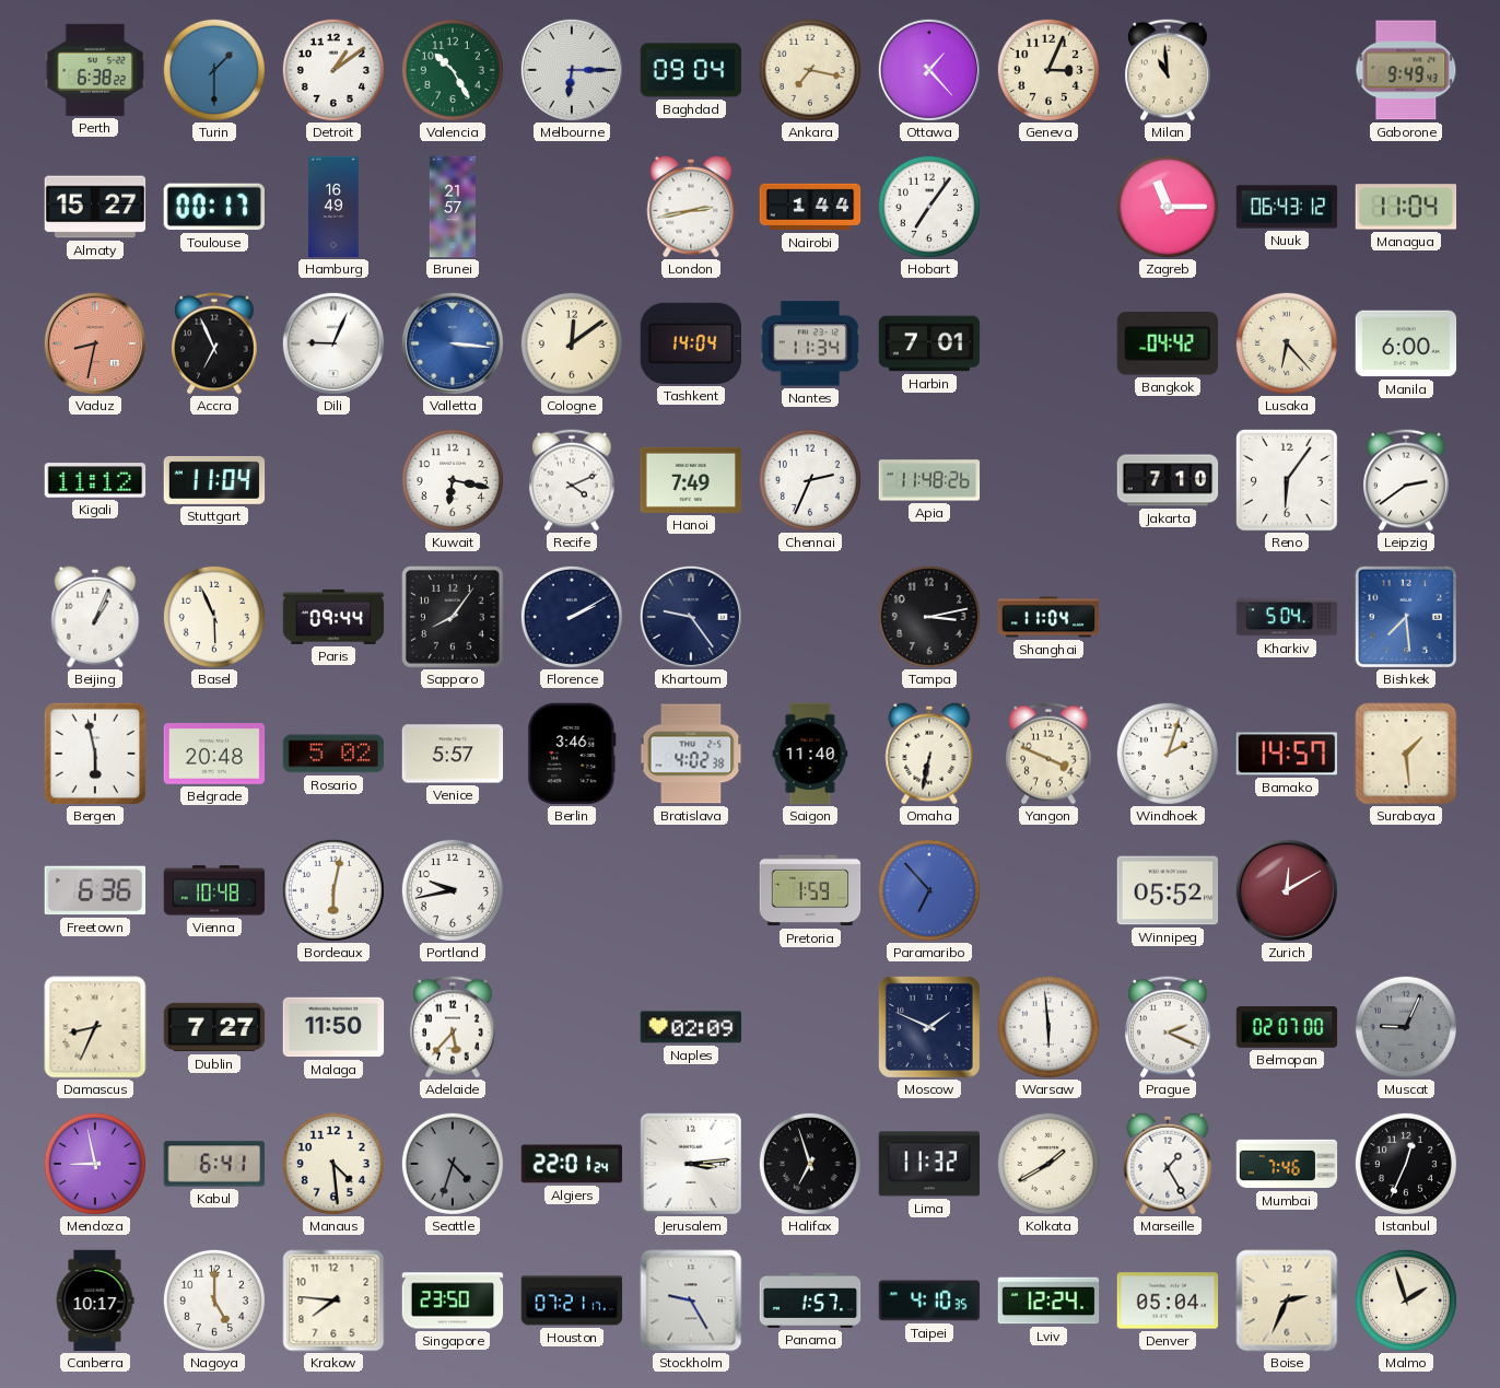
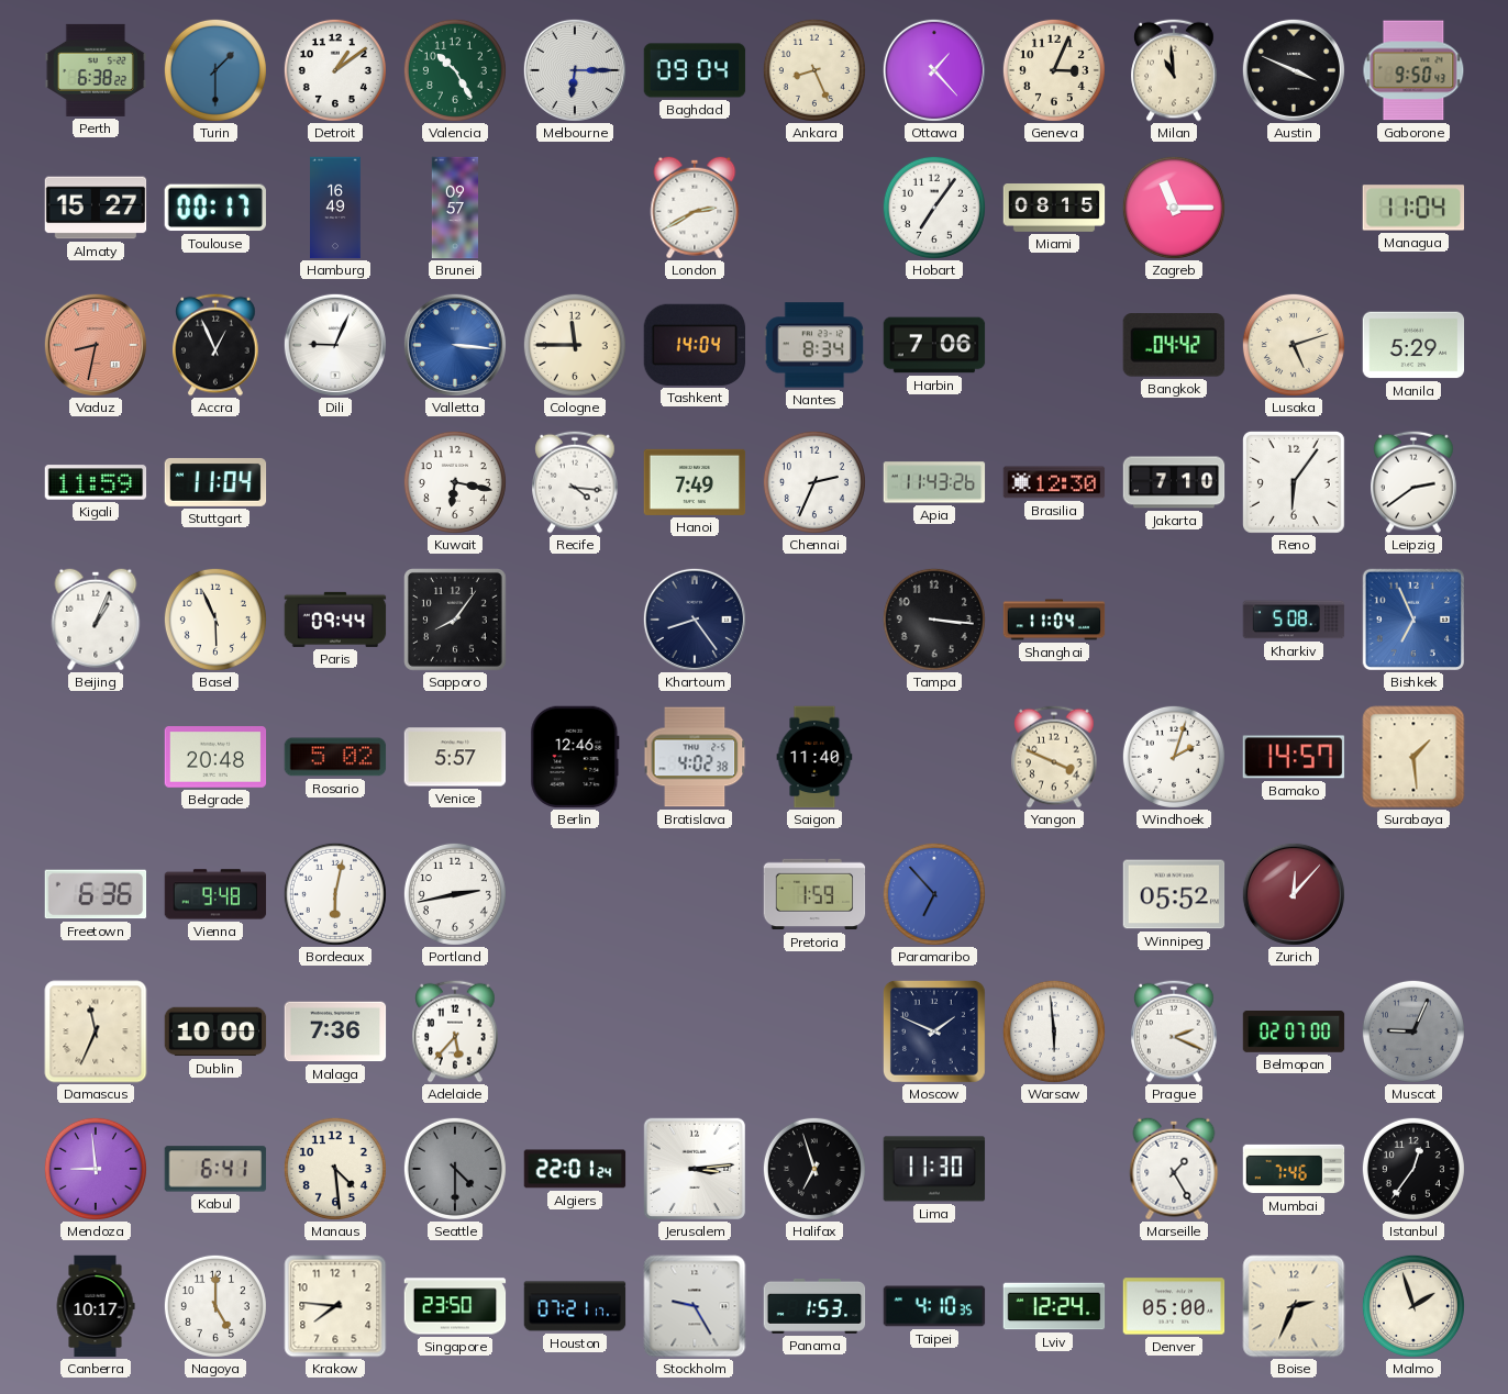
Ankara: 7:17 -> 8:26 (814, 70)
Austin: none -> 3:49 (1294, 70)
Gaborone: 9:49 -> 9:50 (1413, 70)
Brunei: 21:57 -> 09:57 (454, 208)
London: 2:43 -> 2:40 (695, 208)
Nairobi: 1:44 -> none (810, 207)
Miami: none -> 08:15 (1054, 208)
Nuuk: 06:43 -> none (1287, 207)
Accra: 6:56 -> 12:56 (215, 345)
Cologne: 12:09 -> 11:45 (575, 345)
Nantes: 11:34 -> 8:34 (814, 345)
Harbin: 7:01 -> 7:06 (934, 345)
Lusaka: 6:23 -> 5:12 (1294, 345)
Manila: 6:00 -> 5:29 (1413, 345)
Kigali: 11:12 -> 11:59 (96, 482)
Recife: 4:11 -> 4:16 (575, 482)
Apia: 11:48 -> 11:43 (934, 482)
Brasilia: none -> 12:30 (1054, 482)
Florence: 2:10 -> none (572, 617)
Khartoum: 9:24 -> 8:24 (695, 620)
Tampa: 3:13 -> 3:16 (934, 620)
Kharkiv: 5:04 -> 5:08 (1294, 620)
Bishkek: 7:29 -> 6:56 (1412, 618)
Bergen: 5:58 -> none (95, 754)
Berlin: 3:46 -> 12:46 (575, 757)
Omaha: 6:32 -> none (929, 754)
Vienna: 10:48 -> 9:48 (215, 894)
Portland: 9:43 -> 2:43 (455, 894)
Zurich: 12:10 -> 12:07 (1294, 894)
Damascus: 8:34 -> 11:34 (96, 1031)
Dublin: 7:27 -> 10:00 (215, 1031)
Malaga: 11:50 -> 7:36 (335, 1031)
Naples: 02:09 -> none (691, 1027)
Mendoza: 8:58 -> 8:59 (96, 1169)
Seattle: 4:33 -> 4:30 (455, 1169)
Lima: 11:32 -> 11:30 (934, 1169)
Kolkata: 1:40 -> none (1048, 1164)
Istanbul: 12:34 -> 12:36 (1413, 1169)
Panama: 1:57 -> 1:53 (814, 1306)
Denver: 05:04 -> 05:00 (1174, 1306)
